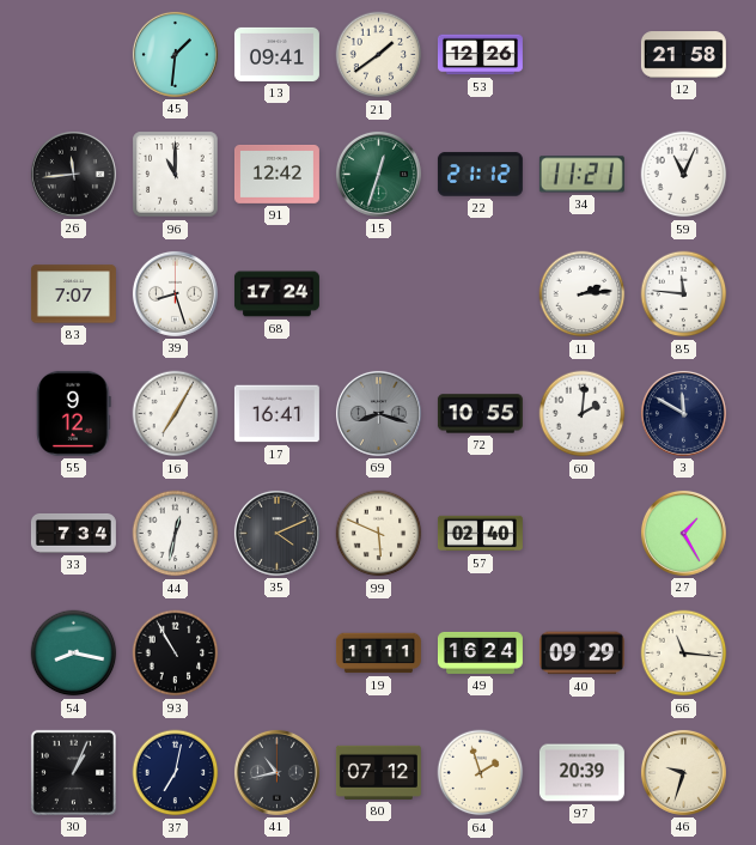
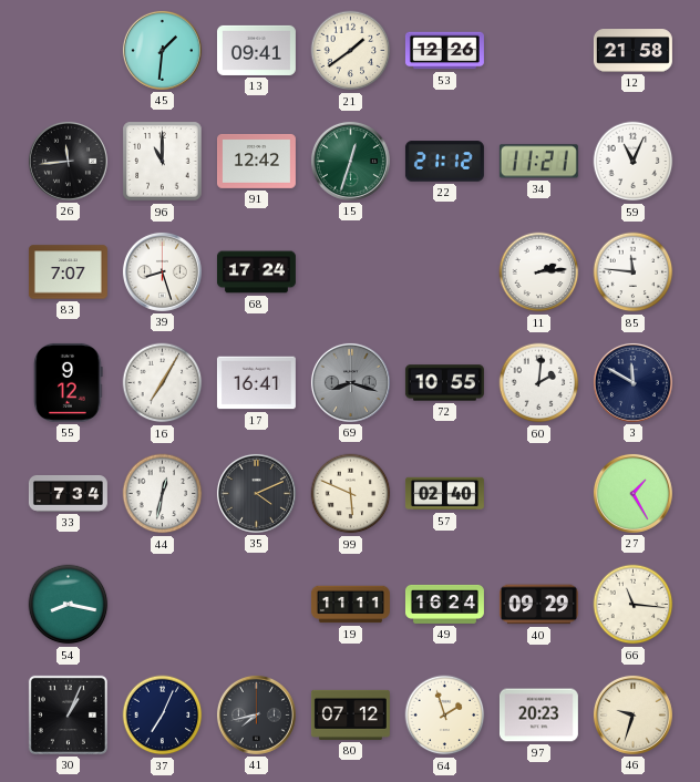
93: 10:55 -> none (176, 653)
37: 7:02 -> 7:04 (163, 716)
41: 10:43 -> 7:43 (256, 714)
97: 20:39 -> 20:23 (538, 716)
